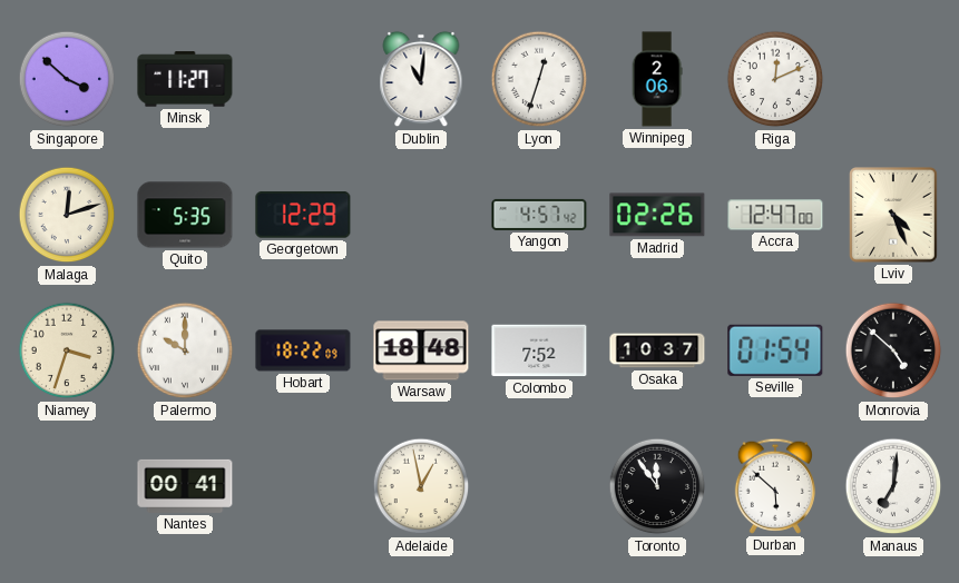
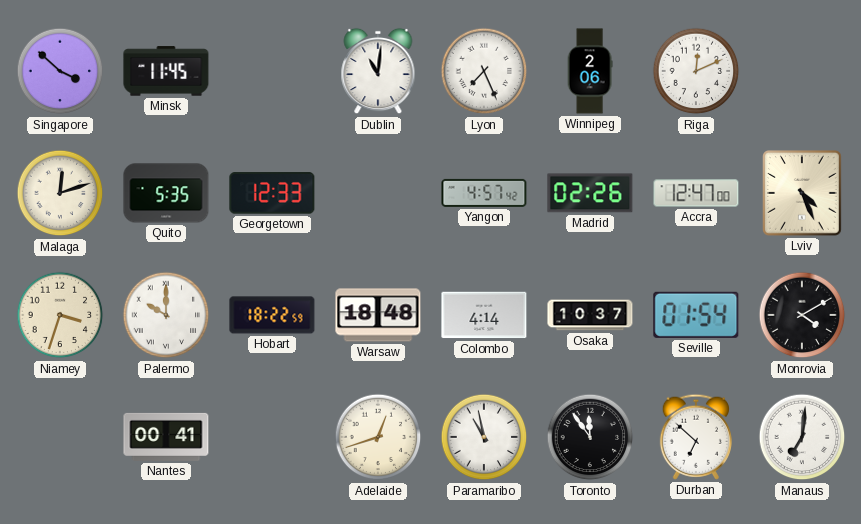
Minsk: 11:27 -> 11:45 (166, 71)
Lyon: 12:33 -> 7:26 (484, 71)
Georgetown: 12:29 -> 12:33 (272, 193)
Hobart: 18:22:09 -> 18:22:59 (272, 315)
Colombo: 7:52 -> 4:14 (484, 315)
Monrovia: 4:52 -> 4:10 (802, 315)
Adelaide: 12:58 -> 12:42 (378, 437)
Paramaribo: none -> 10:58 (484, 437)
Durban: 5:52 -> 6:52 (695, 437)
